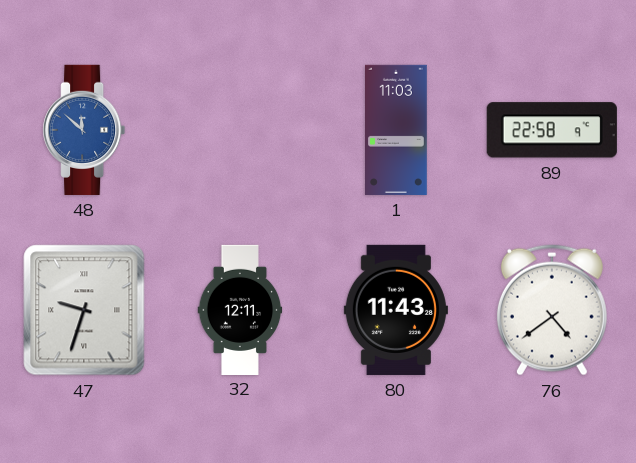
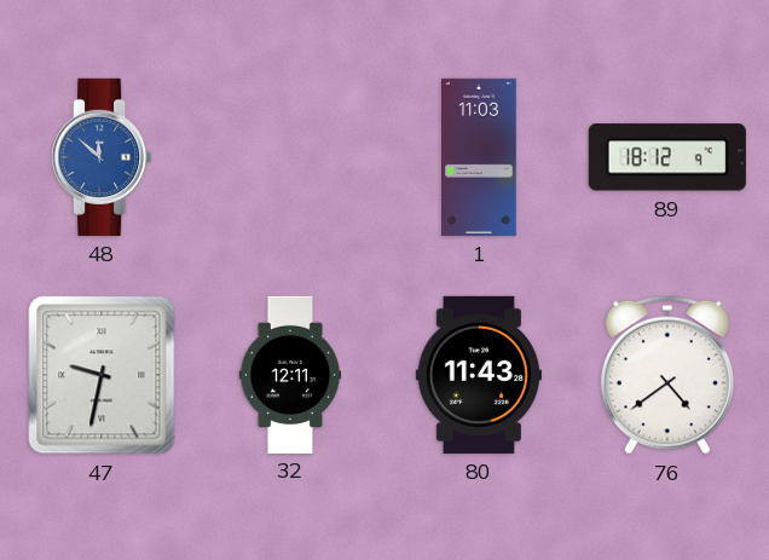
89: 22:58 -> 18:12 (667, 157)
47: 9:33 -> 9:32 (102, 375)
